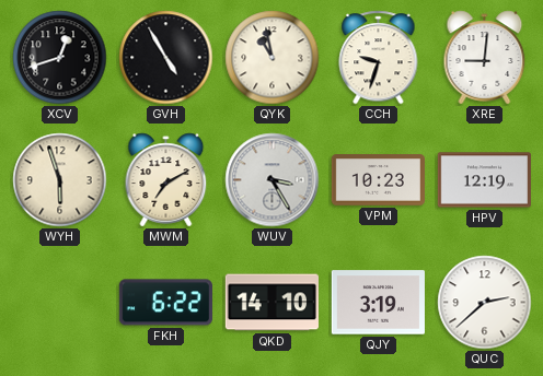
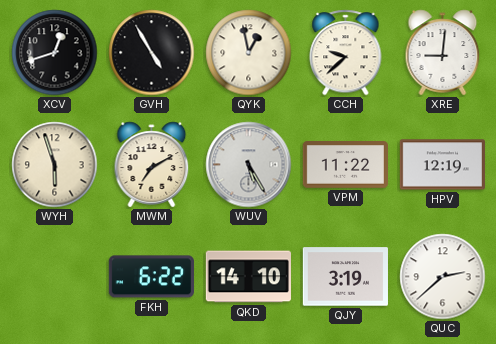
QYK: 10:58 -> 12:58 (249, 53)
CCH: 9:33 -> 9:38 (346, 53)
WUV: 3:25 -> 5:25 (249, 165)
VPM: 10:23 -> 11:22 (345, 165)
